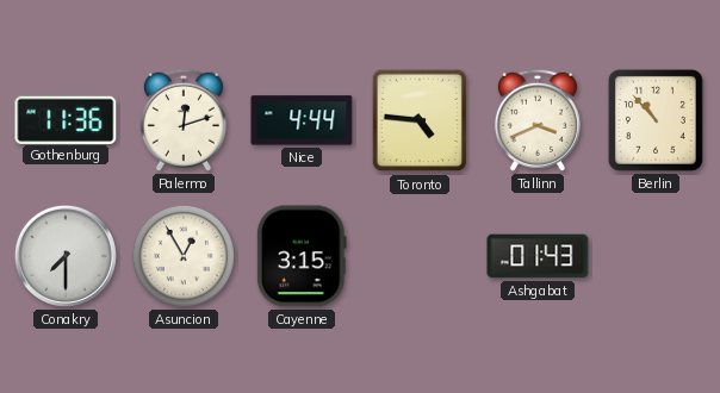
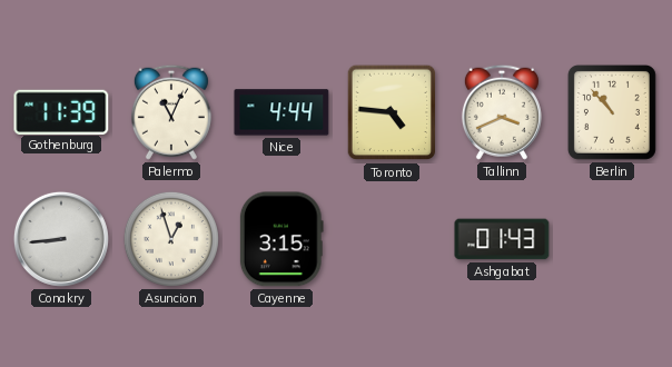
Gothenburg: 11:36 -> 11:39 (61, 111)
Palermo: 12:12 -> 11:04 (171, 112)
Conakry: 7:30 -> 8:44 (61, 239)
Asuncion: 12:55 -> 12:57 (171, 239)
